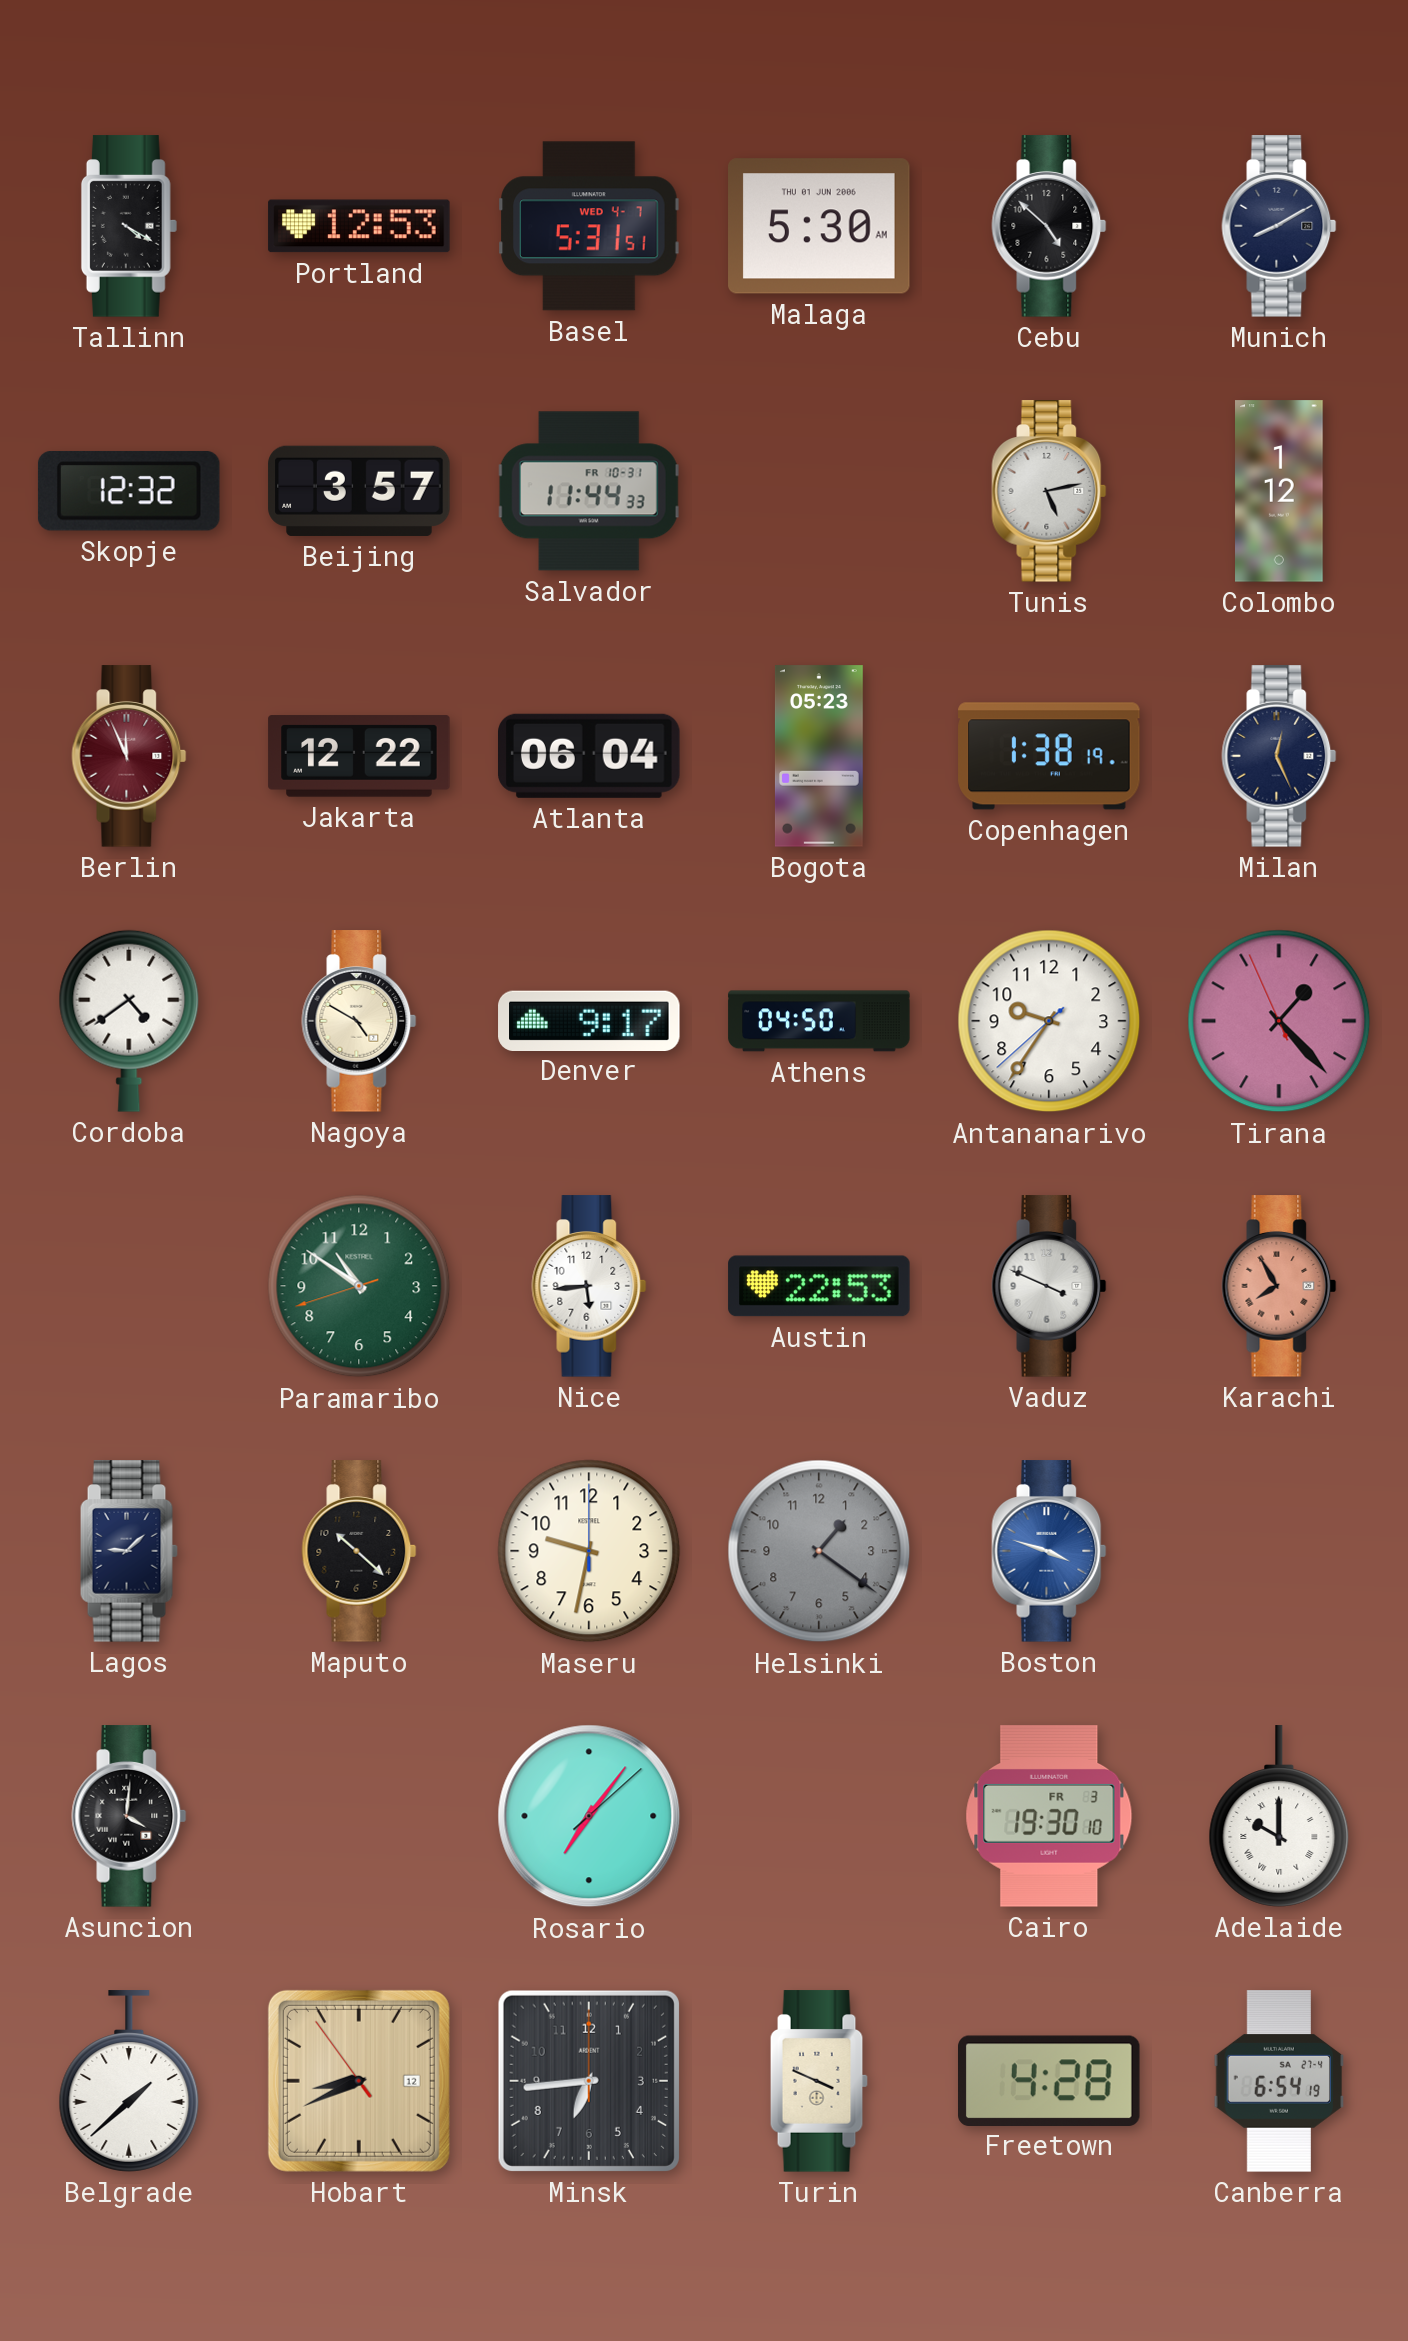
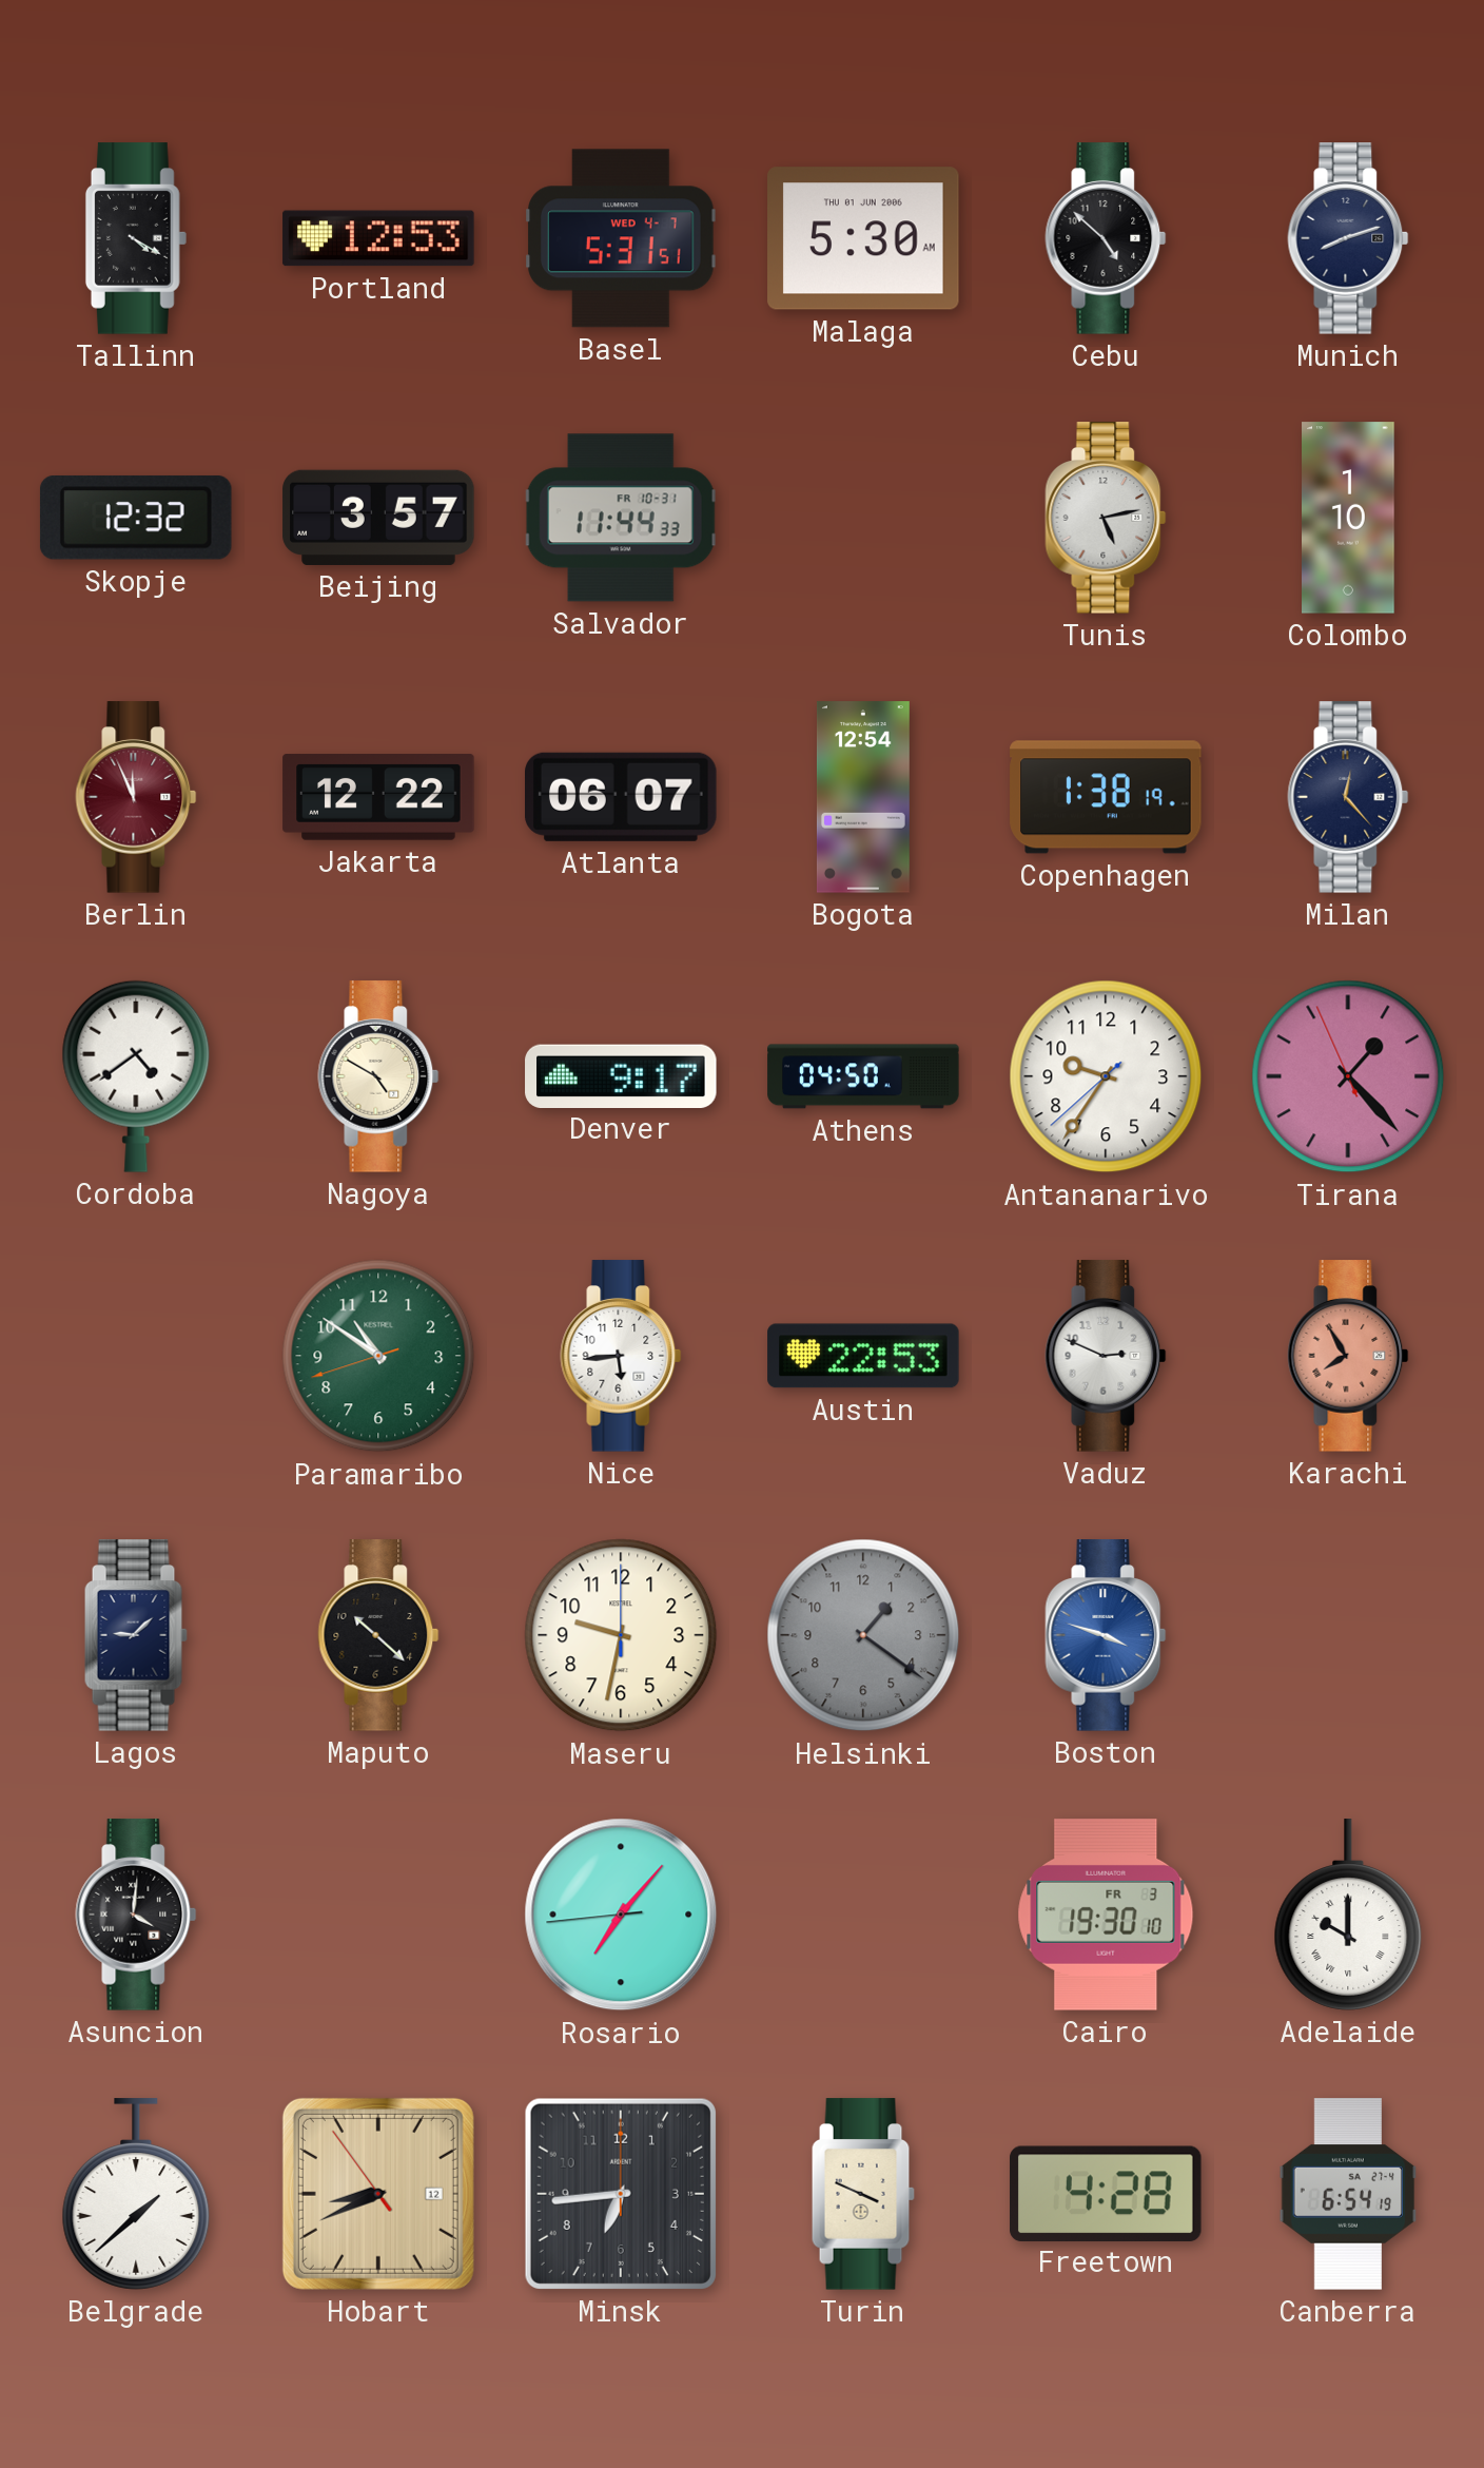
Munich: 8:10 -> 8:12 (1348, 238)
Colombo: 1:12 -> 1:10 (1349, 518)
Atlanta: 06:04 -> 06:07 (622, 797)
Bogota: 05:23 -> 12:54 (863, 797)
Milan: 12:26 -> 12:23 (1348, 797)
Vaduz: 3:49 -> 2:49 (1106, 1356)
Rosario: 7:06:08 -> 7:06:44 (621, 1915)
